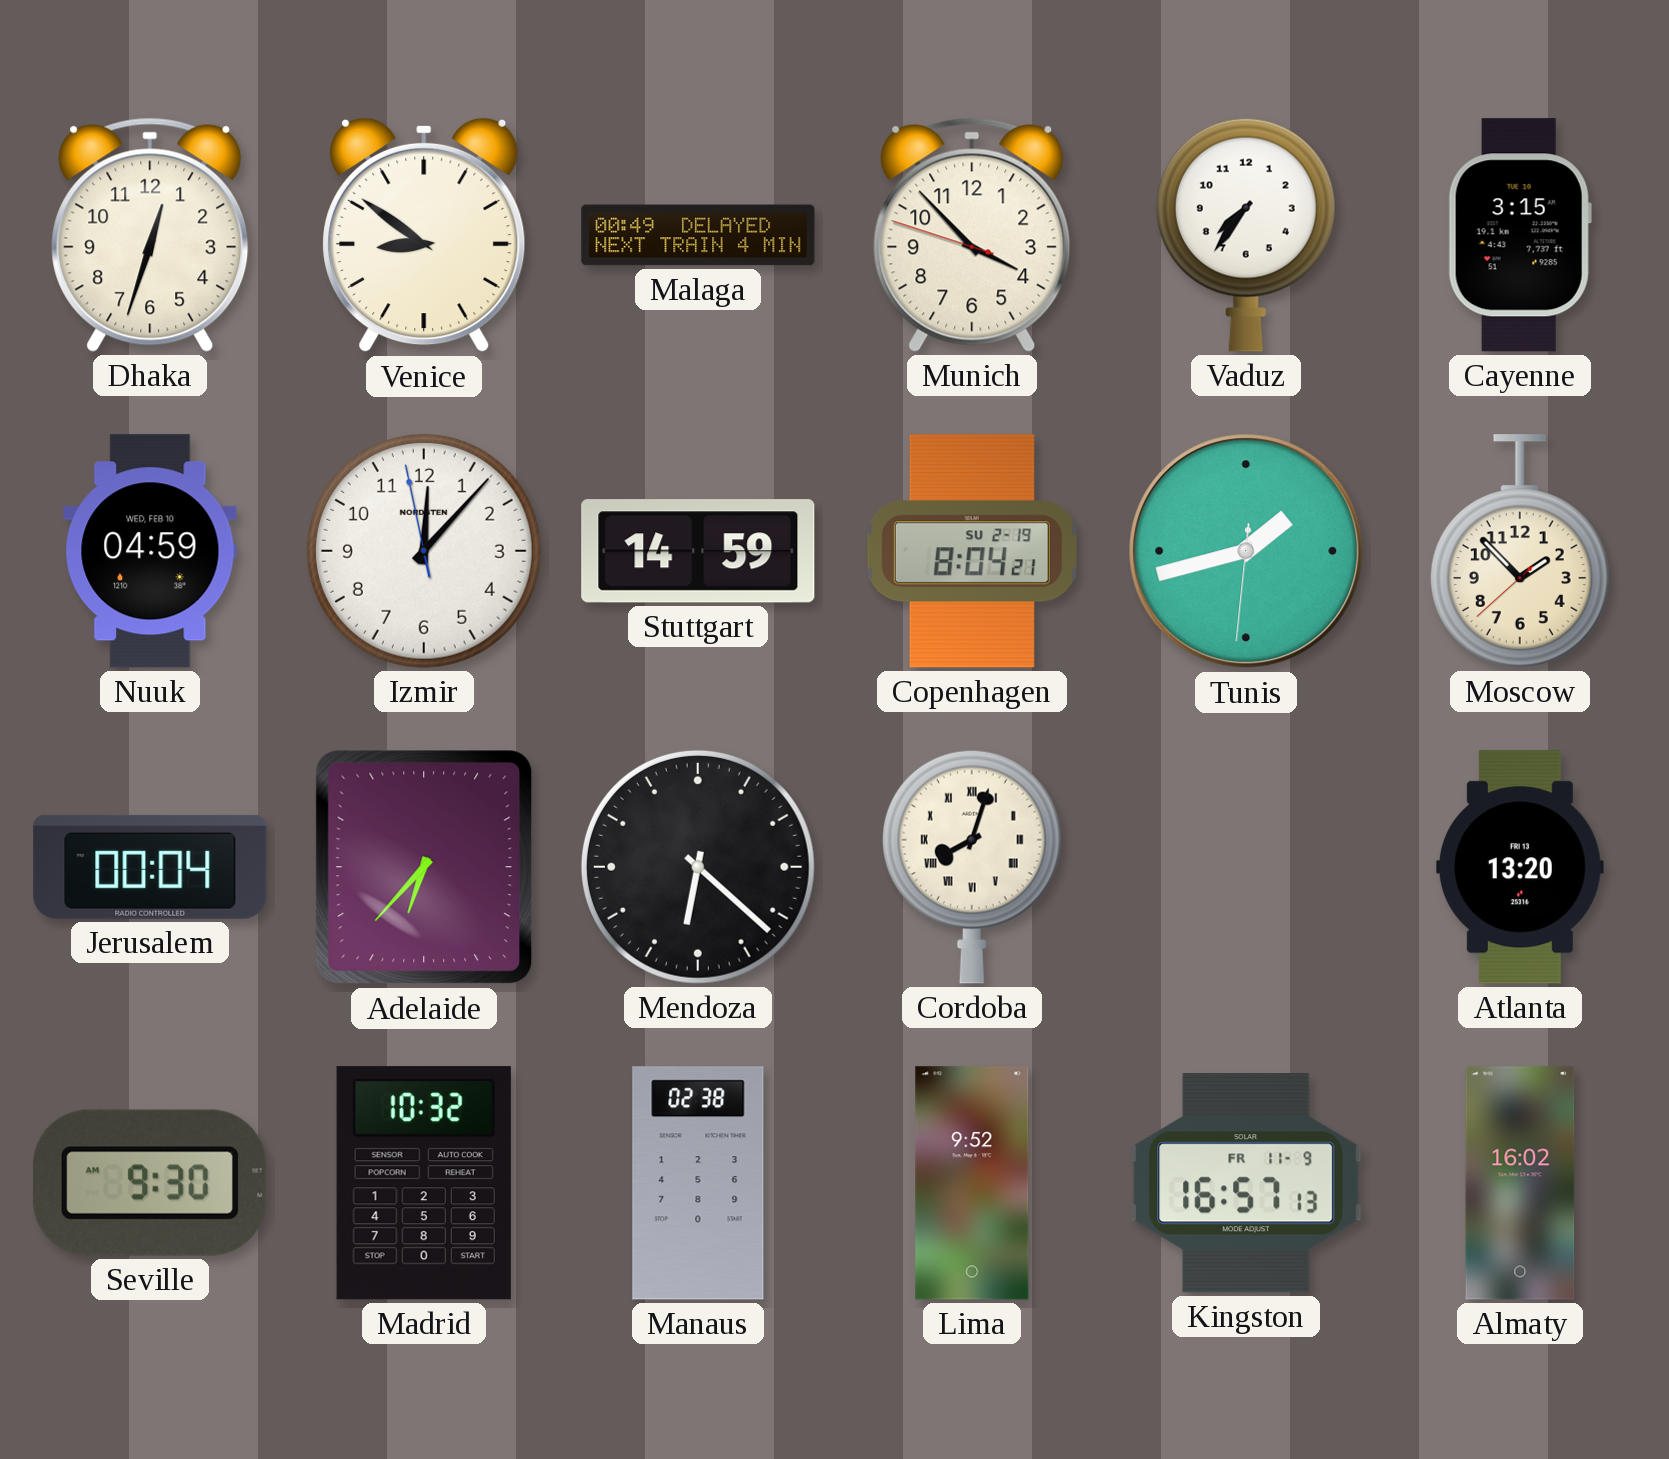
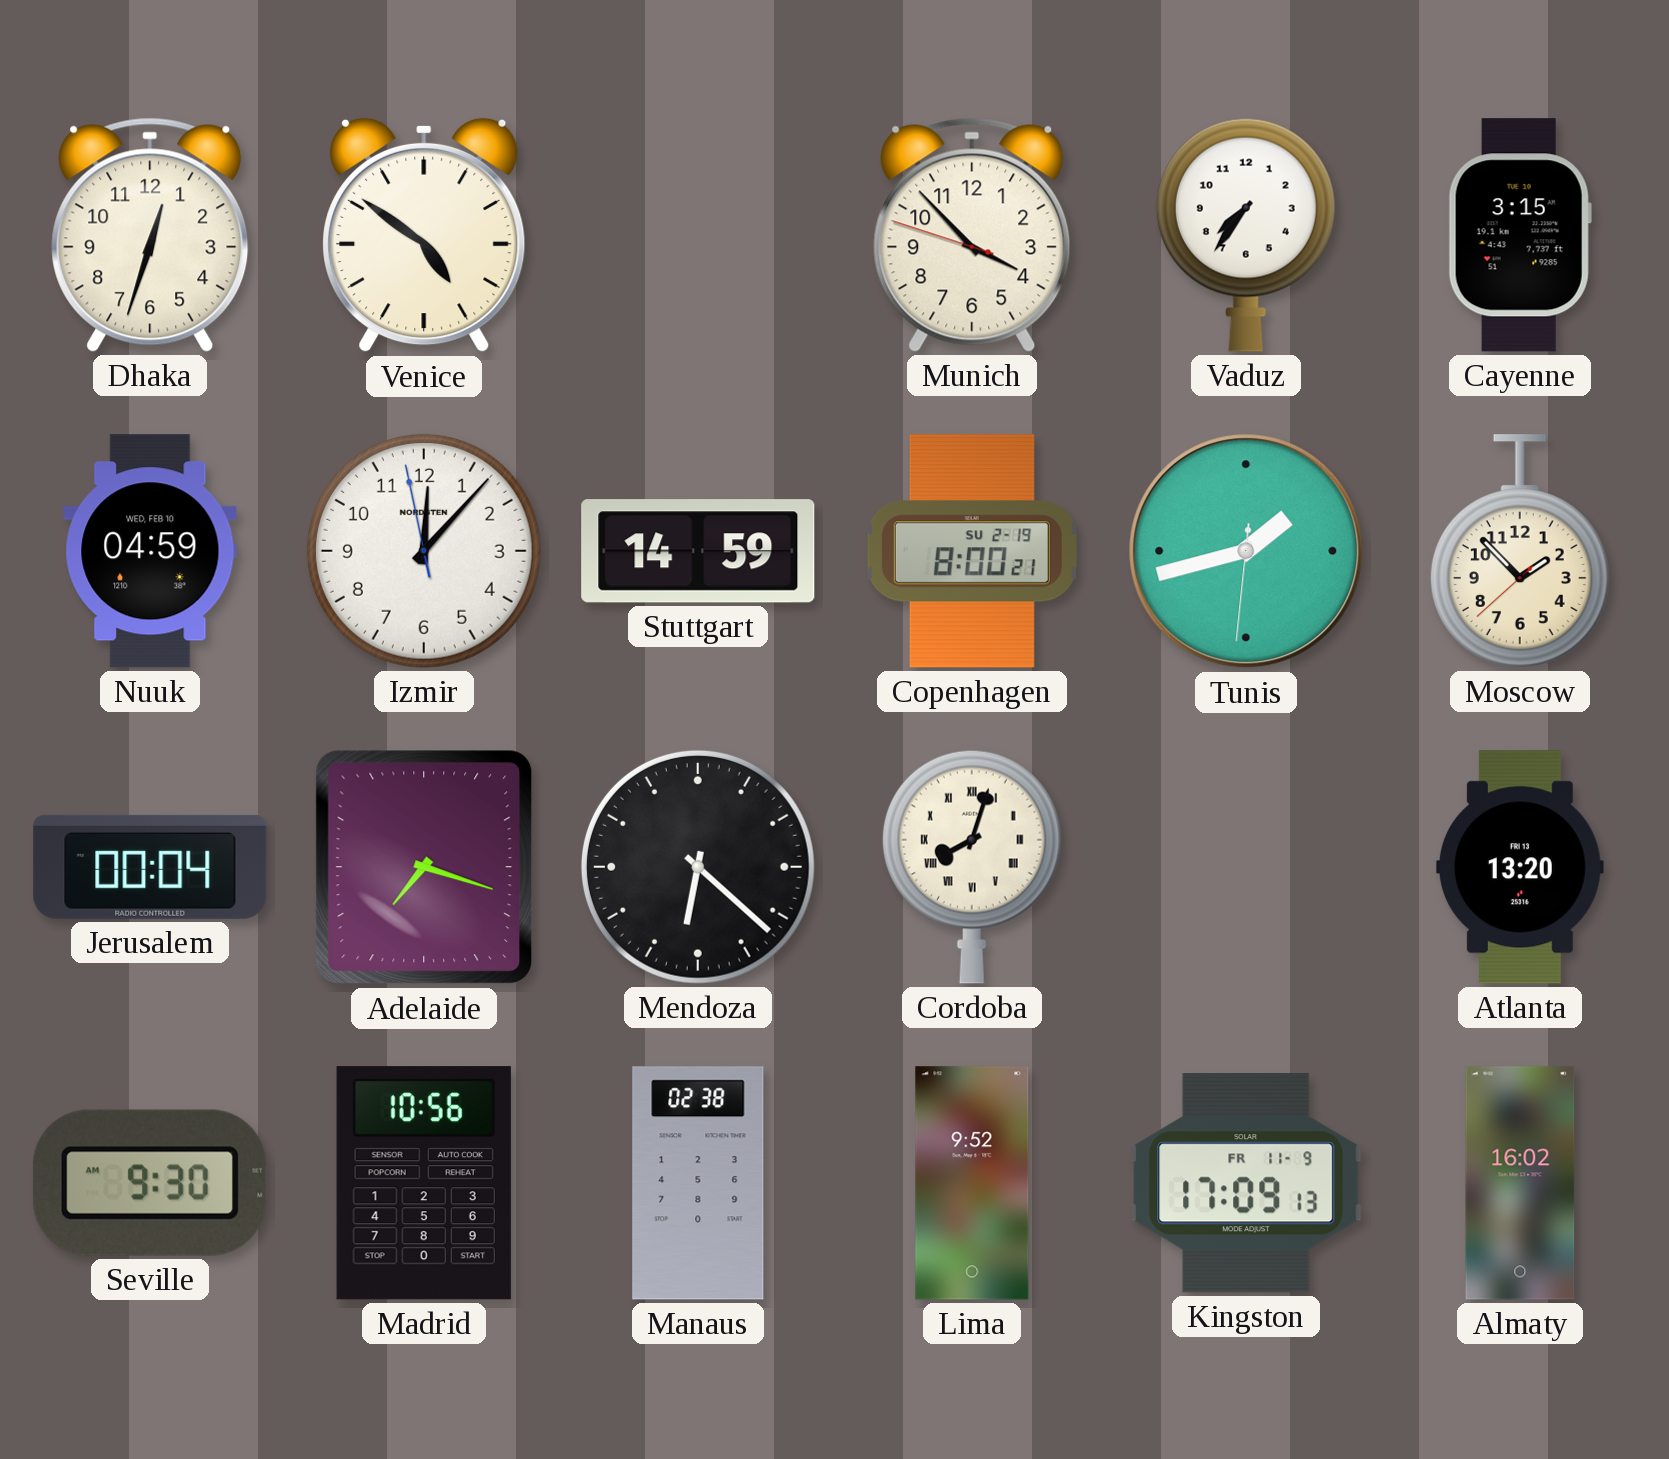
Venice: 8:51 -> 4:51 (424, 235)
Malaga: 00:49 -> none (698, 235)
Copenhagen: 8:04 -> 8:00 (972, 551)
Adelaide: 6:37 -> 7:18 (424, 867)
Madrid: 10:32 -> 10:56 (424, 1183)
Kingston: 16:57 -> 17:09 (1246, 1183)
